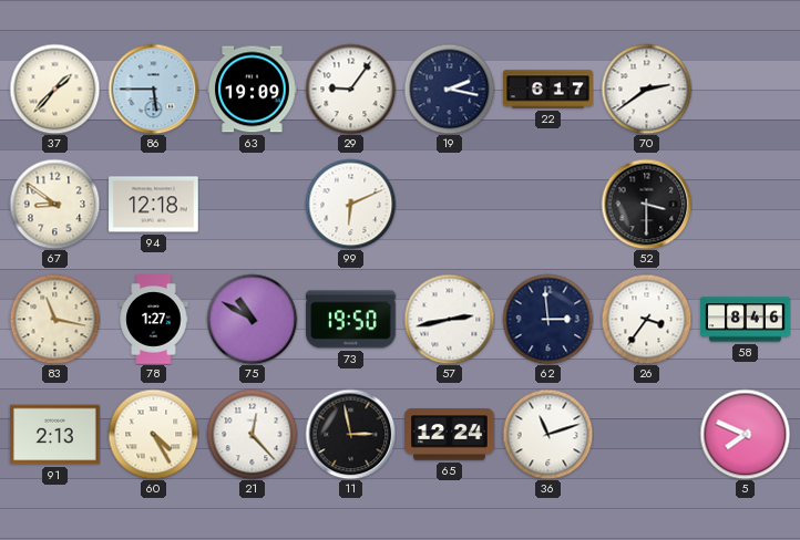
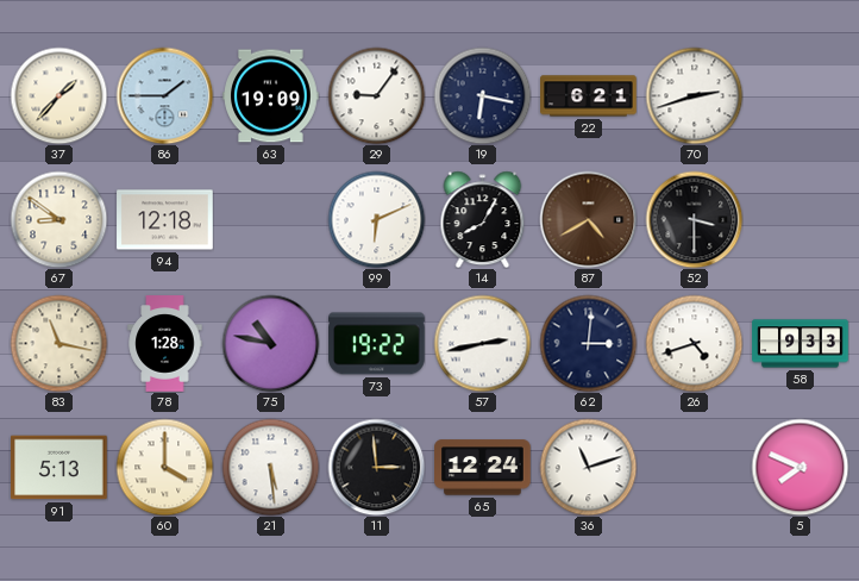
86: 5:45 -> 1:45 (164, 95)
19: 2:17 -> 6:17 (482, 95)
22: 6:17 -> 6:21 (589, 96)
70: 2:39 -> 2:42 (694, 95)
14: none -> 8:05 (483, 219)
87: none -> 4:40 (588, 219)
78: 1:27 -> 1:28 (165, 344)
75: 10:50 -> 10:47 (270, 343)
73: 19:50 -> 19:22 (377, 344)
62: 2:59 -> 3:01 (588, 343)
26: 3:36 -> 4:42 (694, 343)
58: 8:46 -> 9:33 (801, 344)
91: 2:13 -> 5:13 (59, 468)
60: 4:25 -> 4:00 (164, 467)
21: 12:23 -> 5:29 (270, 467)
11: 2:58 -> 2:59 (376, 467)
